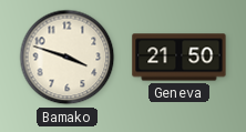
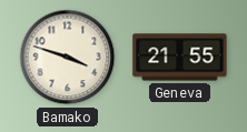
Geneva: 21:50 -> 21:55 (180, 58)
